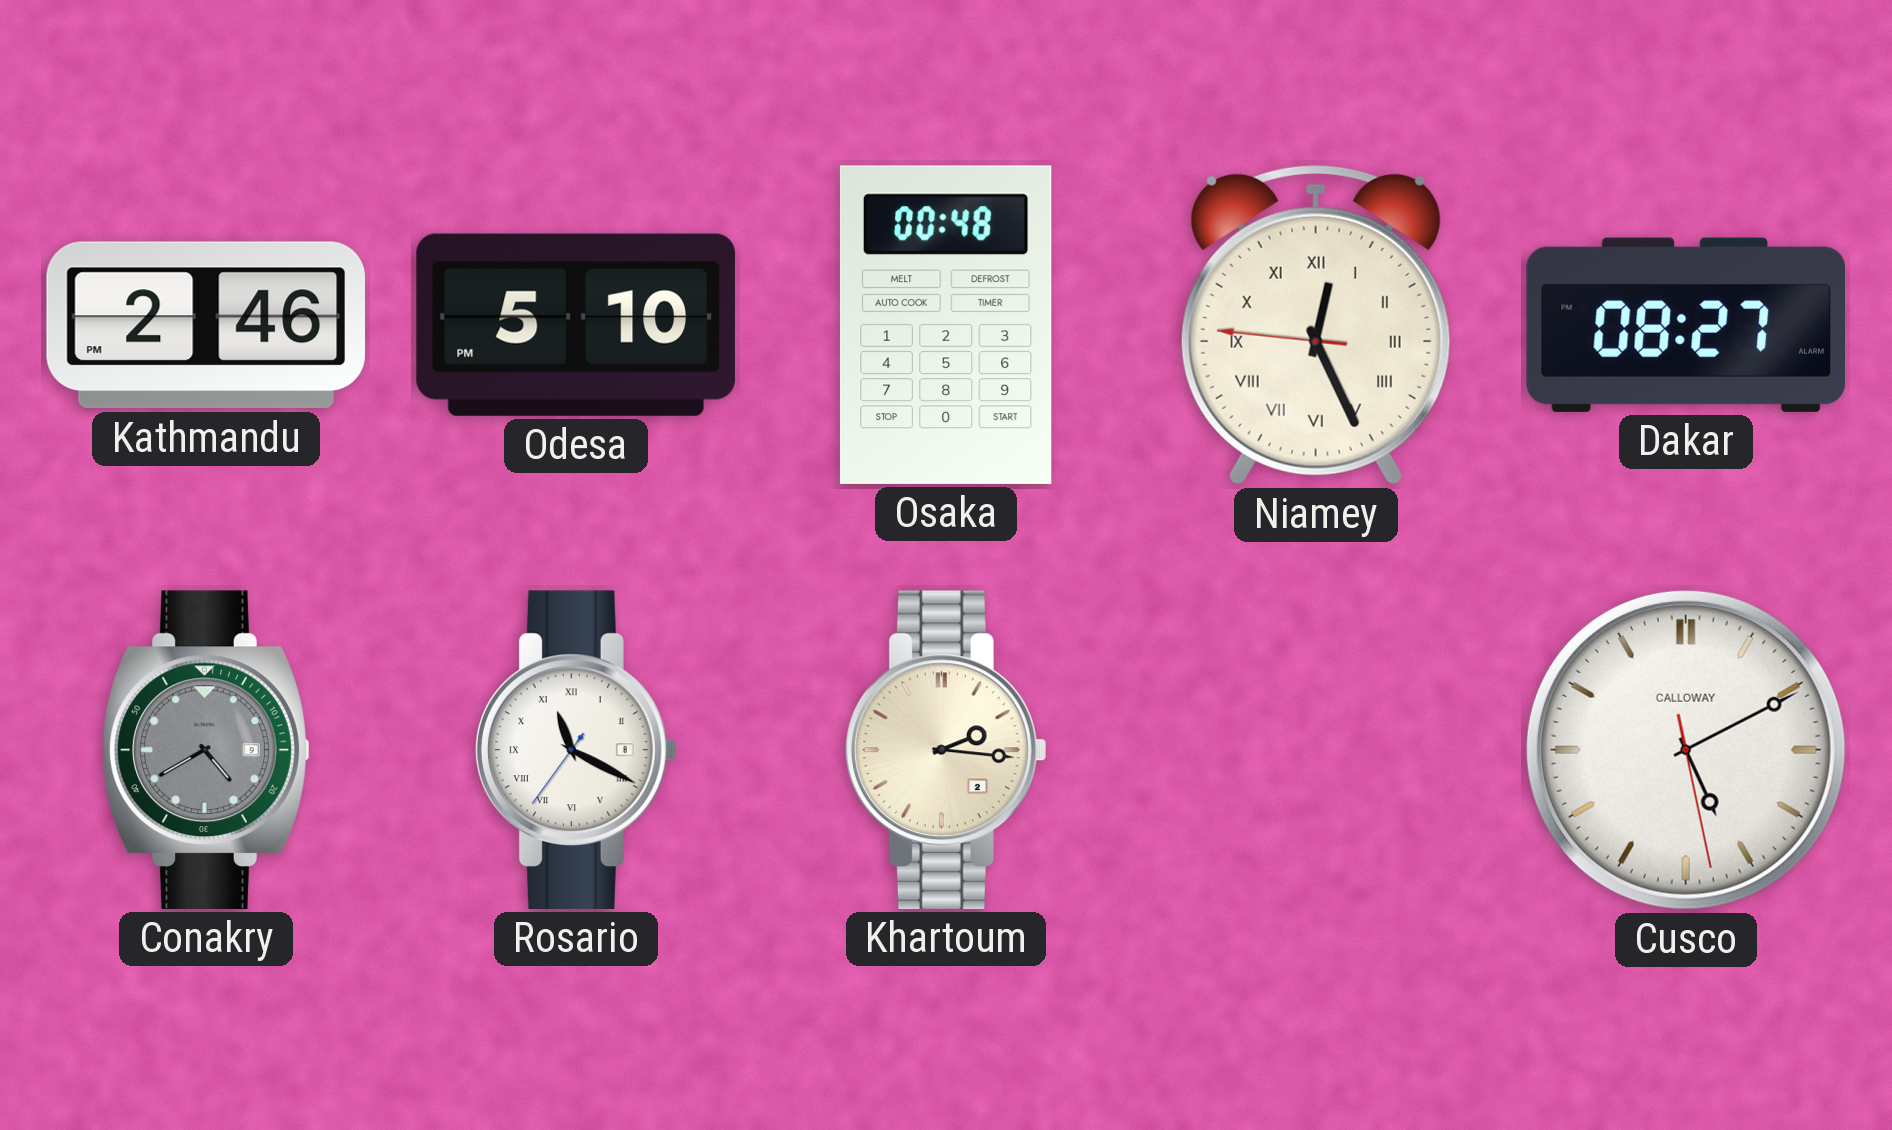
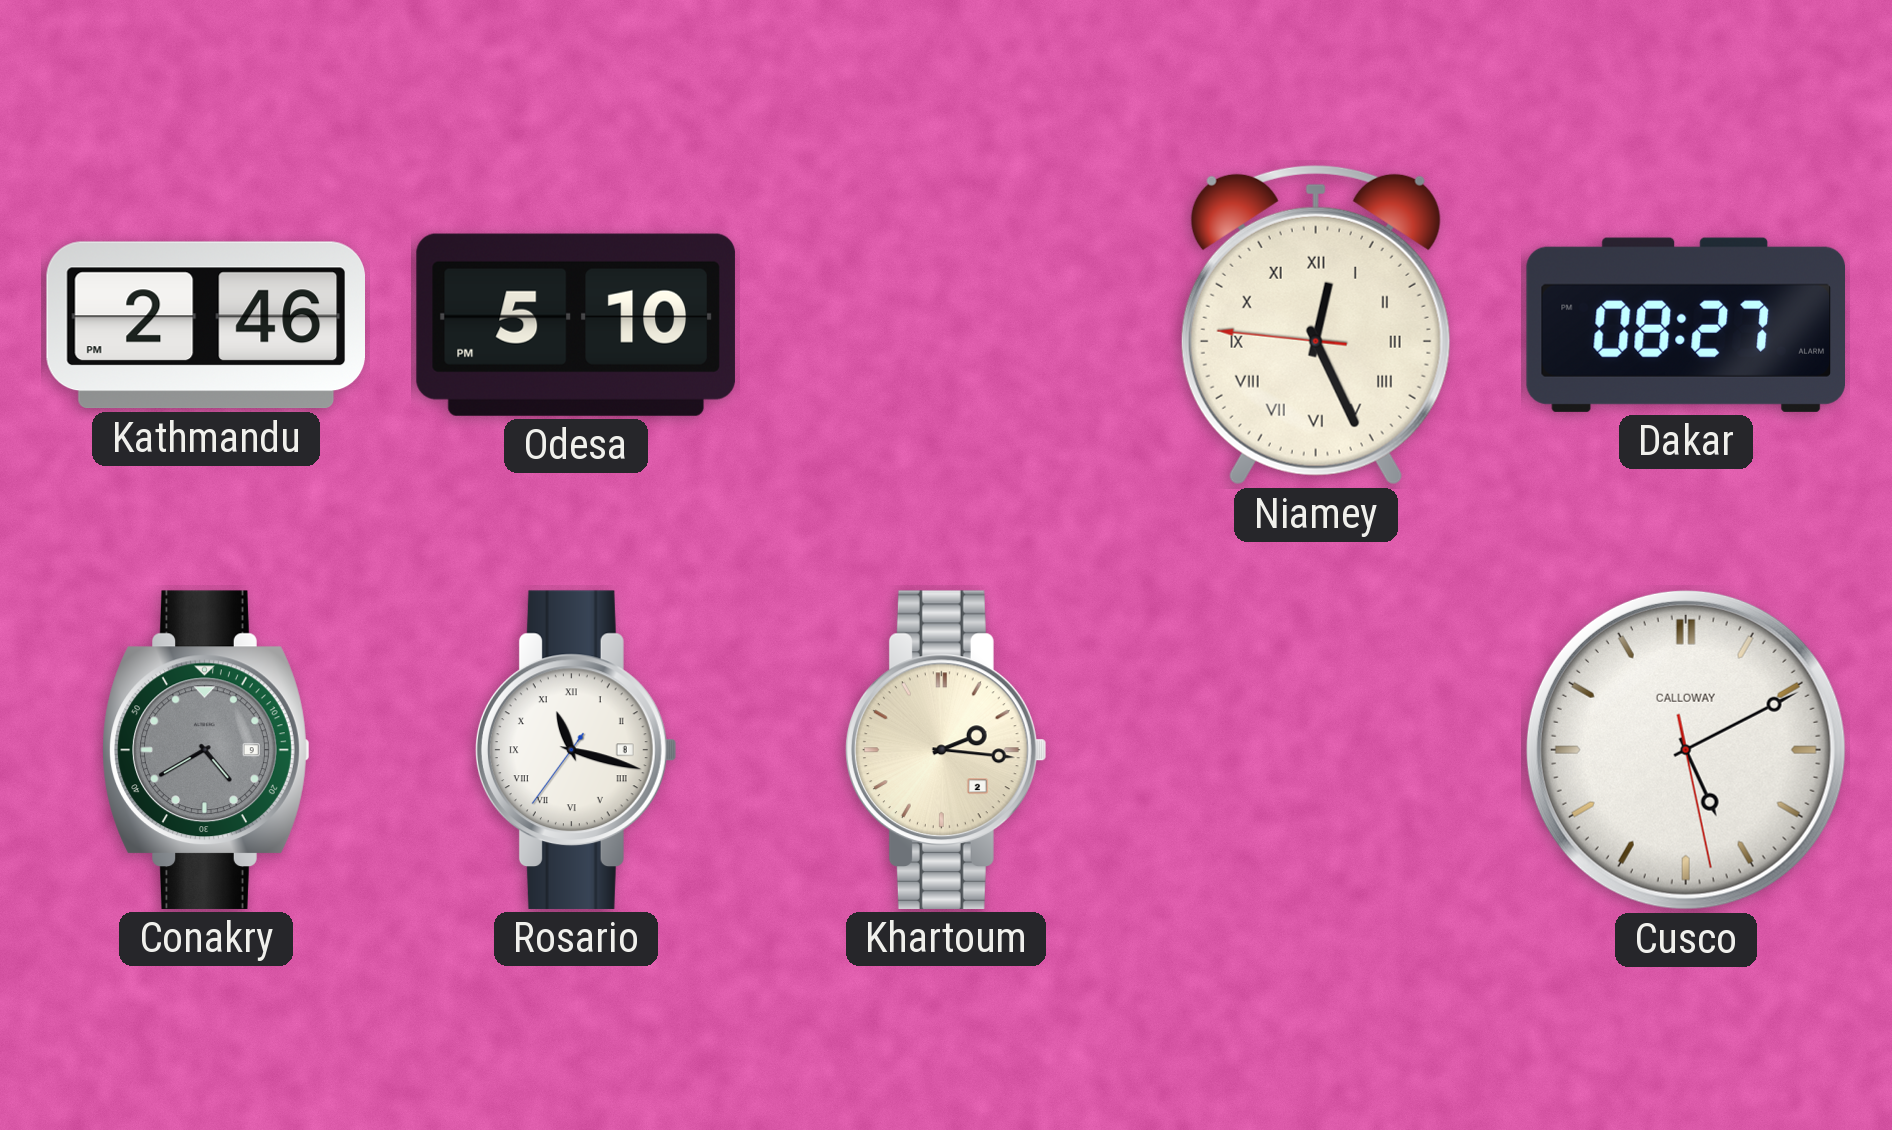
Osaka: 00:48 -> none (946, 325)
Rosario: 11:19 -> 11:17 (576, 750)
